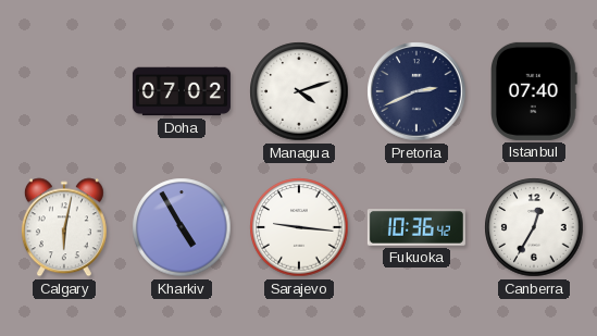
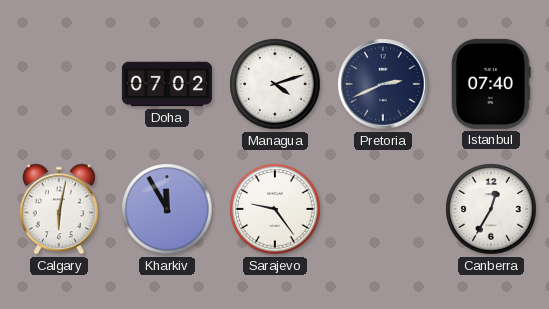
Kharkiv: 4:55 -> 11:55 (167, 209)
Sarajevo: 9:16 -> 9:24 (275, 209)
Fukuoka: 10:36 -> none (416, 227)
